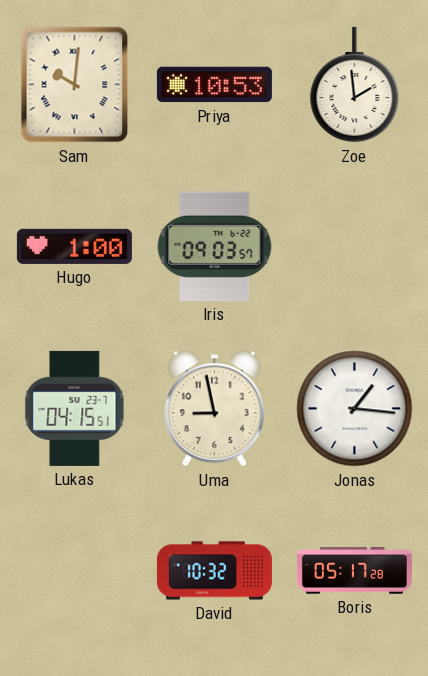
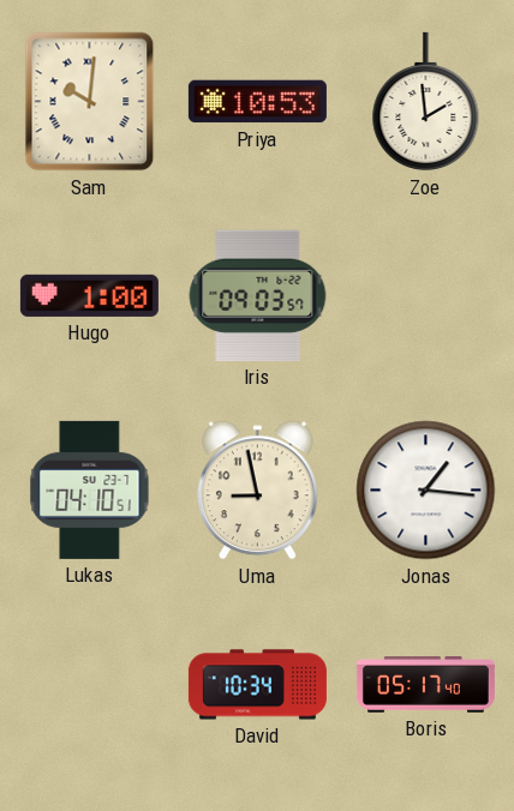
Lukas: 04:15 -> 04:10 (90, 489)
David: 10:32 -> 10:34 (257, 685)
Boris: 05:17:28 -> 05:17:40 (425, 685)
